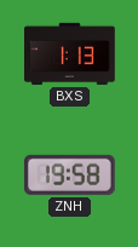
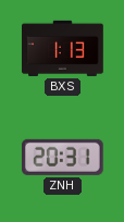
ZNH: 19:58 -> 20:31 (62, 157)
